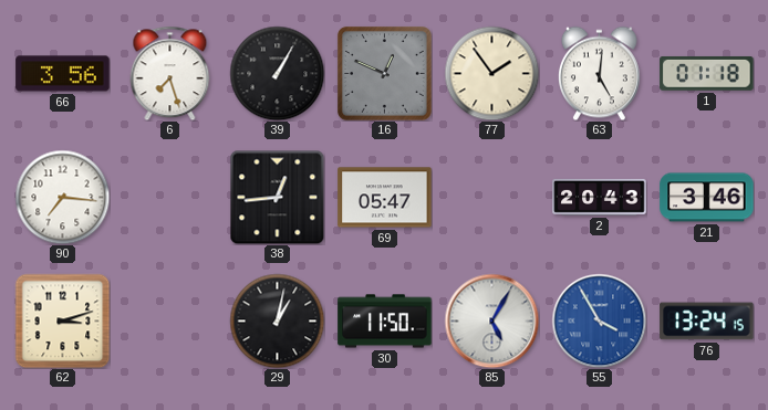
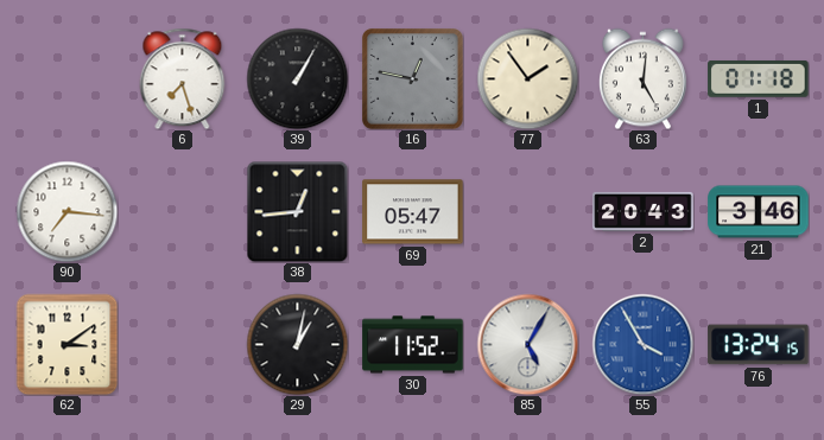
66: 3:56 -> none (63, 74)
16: 12:49 -> 12:47 (412, 78)
62: 3:12 -> 3:09 (66, 344)
30: 11:50 -> 11:52 (413, 345)
